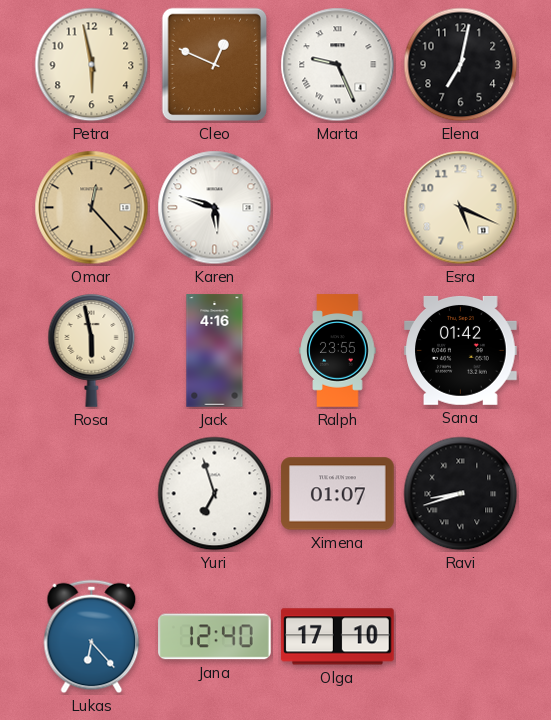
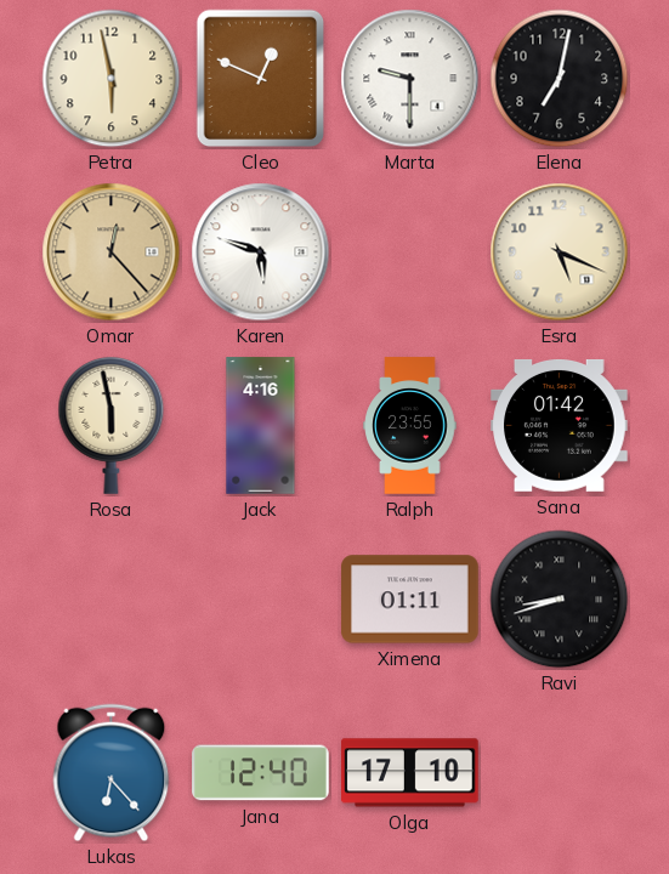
Marta: 9:26 -> 9:30 (410, 79)
Yuri: 6:57 -> none (215, 494)
Ximena: 01:07 -> 01:11 (410, 600)
